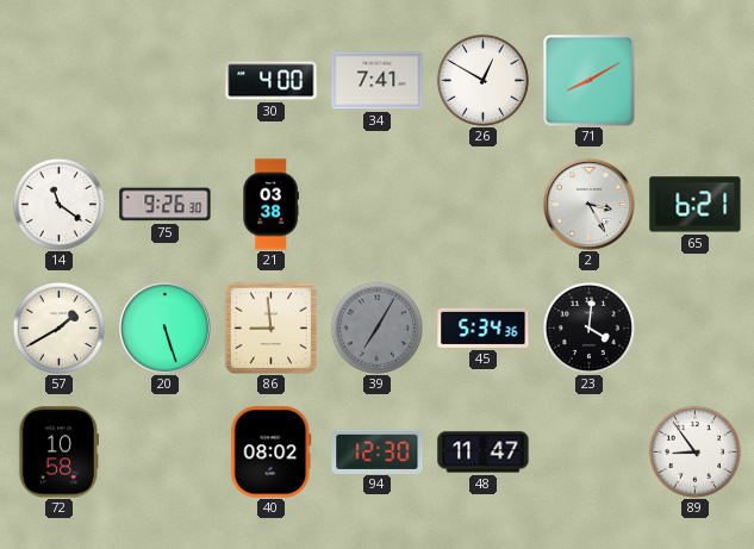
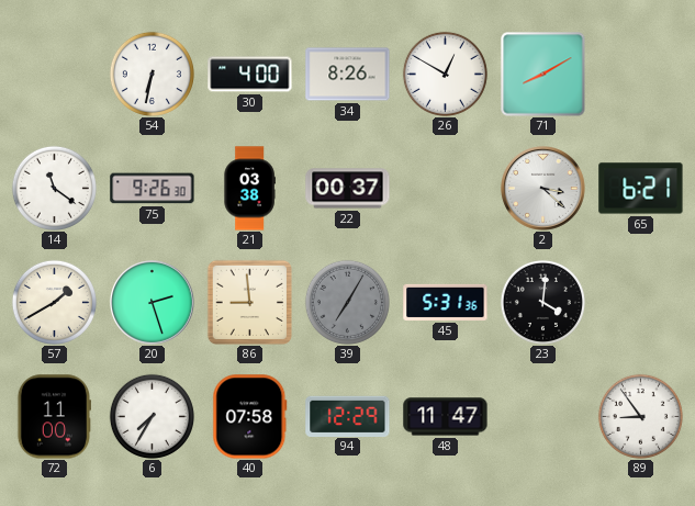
54: none -> 6:32 (152, 74)
34: 7:41 -> 8:26 (348, 75)
22: none -> 00:37 (348, 189)
2: 3:25 -> 3:22 (543, 189)
20: 5:27 -> 2:27 (153, 303)
45: 5:34 -> 5:31 (446, 302)
72: 10:58 -> 11:00 (53, 417)
6: none -> 7:35 (152, 416)
40: 08:02 -> 07:58 (250, 417)
94: 12:30 -> 12:29 (348, 416)
